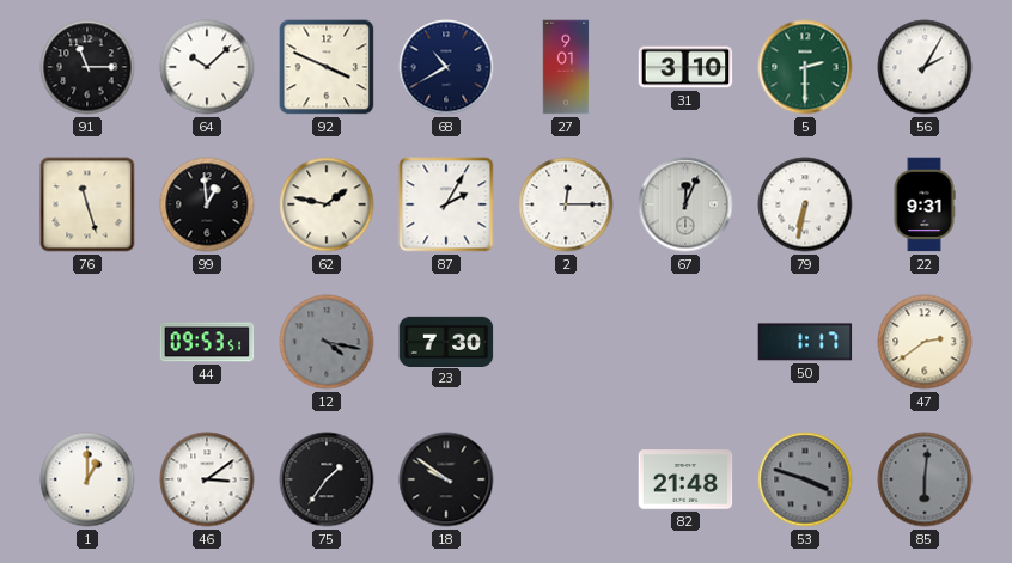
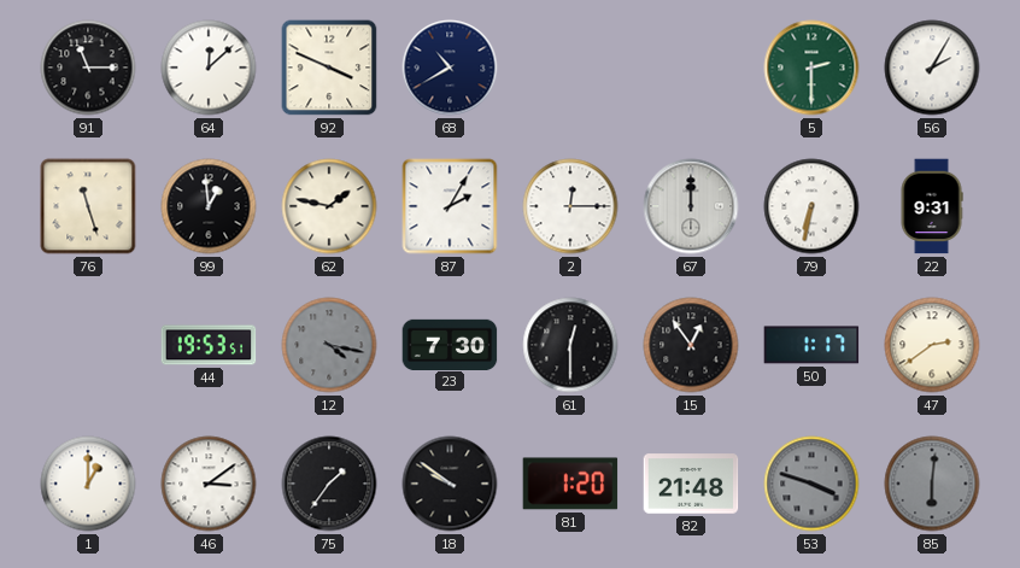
64: 10:08 -> 12:08 (209, 68)
27: 9:01 -> none (566, 67)
31: 3:10 -> none (685, 67)
67: 12:04 -> 12:00 (691, 206)
44: 09:53 -> 19:53 (209, 345)
61: none -> 12:30 (570, 345)
15: none -> 12:54 (691, 345)
81: none -> 1:20 (570, 484)
